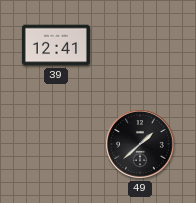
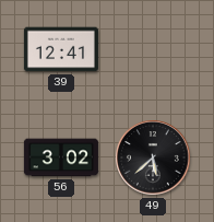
56: none -> 3:02 (61, 157)
49: 1:38 -> 5:38 (153, 157)
